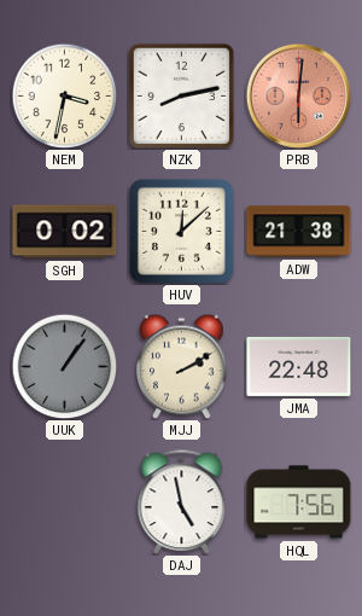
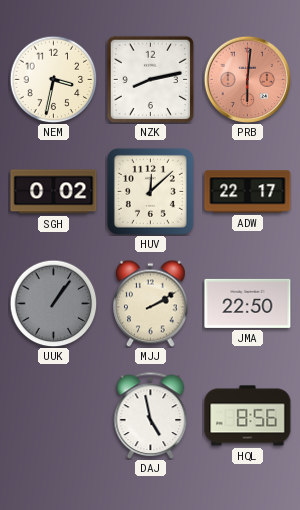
ADW: 21:38 -> 22:17 (248, 192)
JMA: 22:48 -> 22:50 (248, 303)
HQL: 7:56 -> 8:56 (248, 416)
